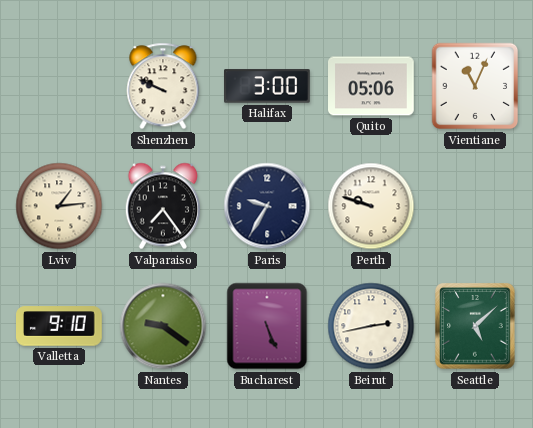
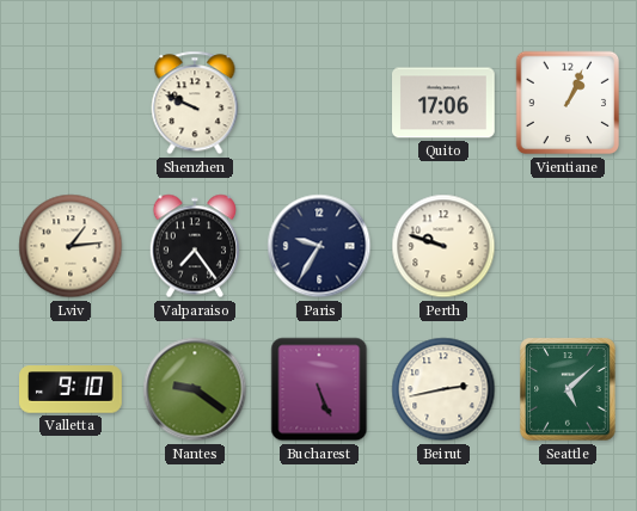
Halifax: 3:00 -> none (268, 86)
Quito: 05:06 -> 17:06 (445, 103)
Vientiane: 11:04 -> 1:04 (568, 103)
